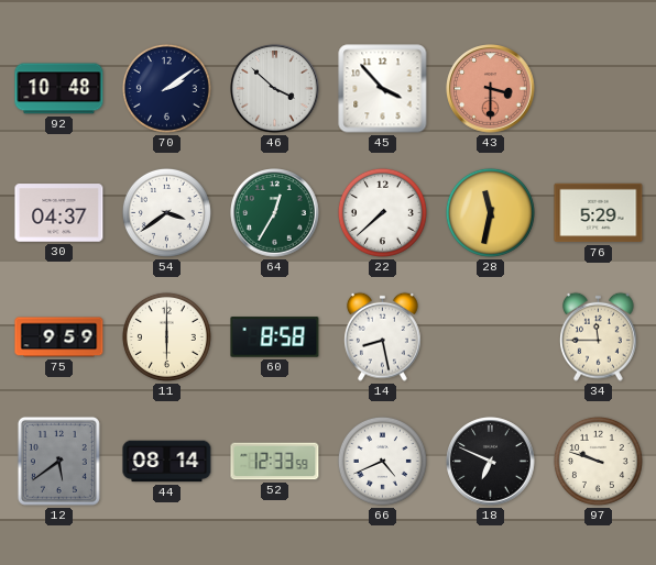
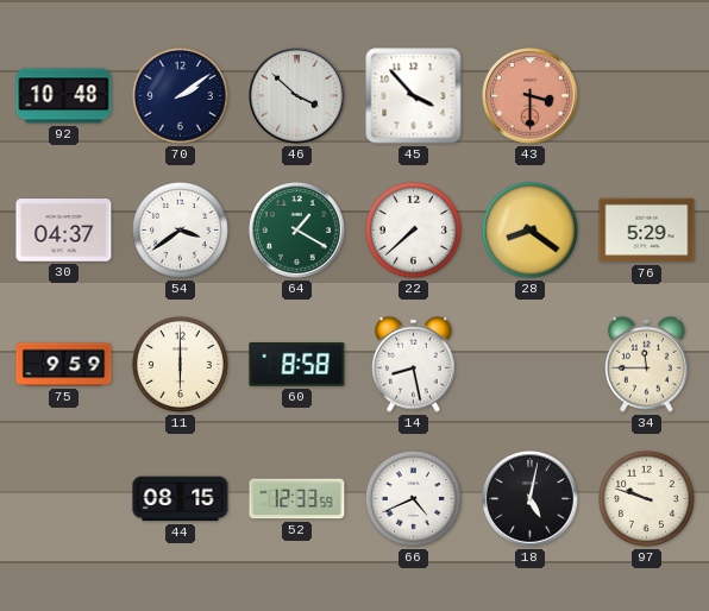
64: 12:35 -> 1:20 (297, 231)
28: 11:32 -> 8:21 (529, 229)
12: 5:39 -> none (58, 461)
44: 08:14 -> 08:15 (181, 499)
18: 6:49 -> 5:02 (531, 499)
